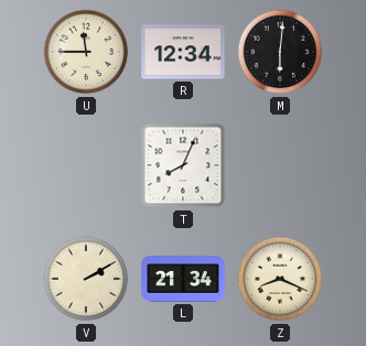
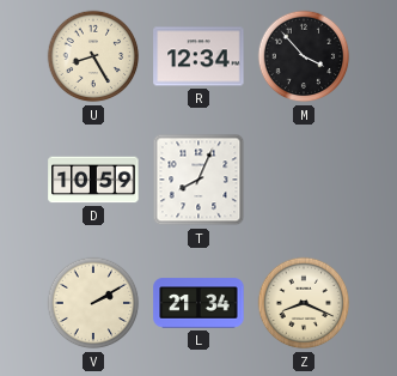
U: 11:45 -> 8:25 (93, 56)
M: 6:01 -> 3:53 (304, 56)
D: none -> 10:59 (93, 180)
